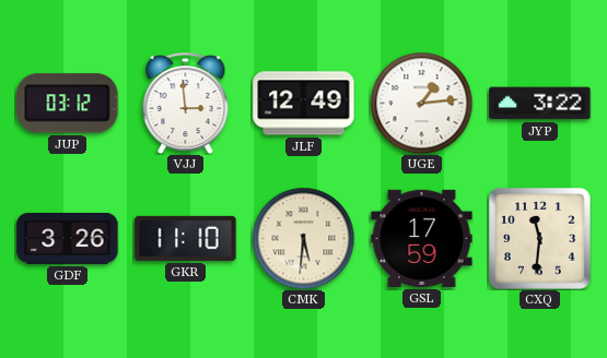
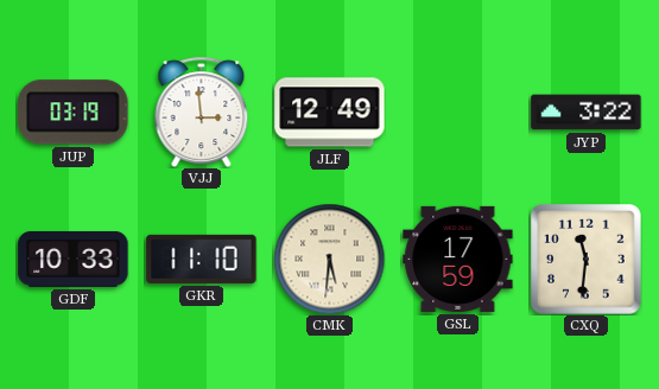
JUP: 03:12 -> 03:19 (74, 113)
UGE: 1:14 -> none (421, 103)
GDF: 3:26 -> 10:33 (74, 259)
